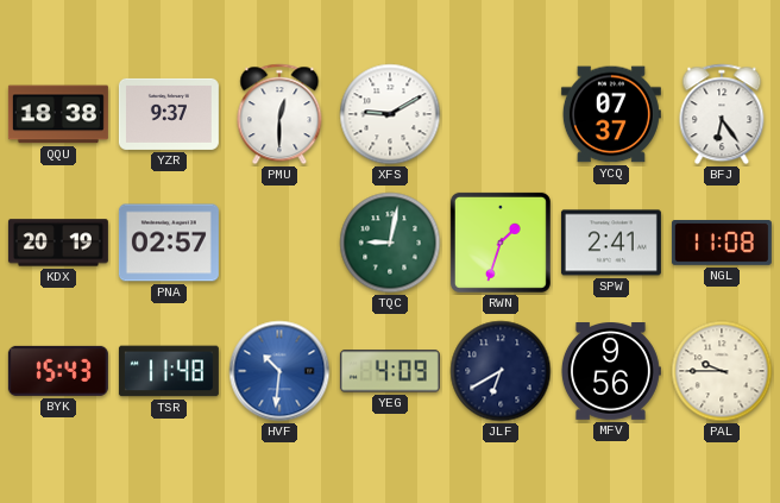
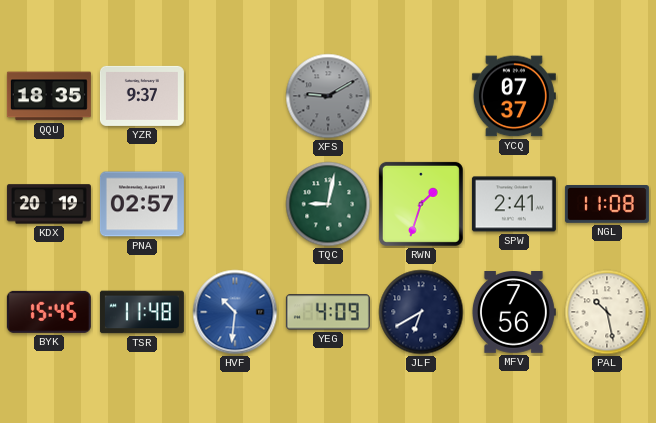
QQU: 18:38 -> 18:35 (49, 96)
PMU: 12:30 -> none (279, 114)
XFS dial: white -> grey (328, 96)
BFJ: 6:24 -> none (722, 114)
BYK: 15:43 -> 15:45 (49, 312)
MFV: 9:56 -> 7:56 (513, 313)
PAL: 9:45 -> 10:28 (607, 312)
